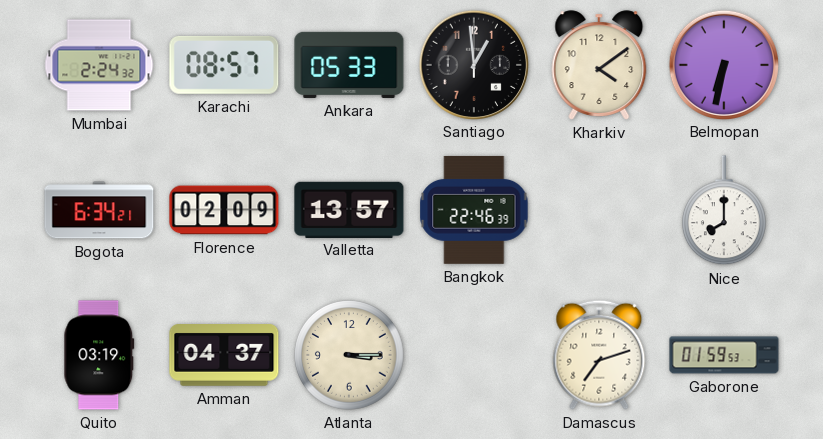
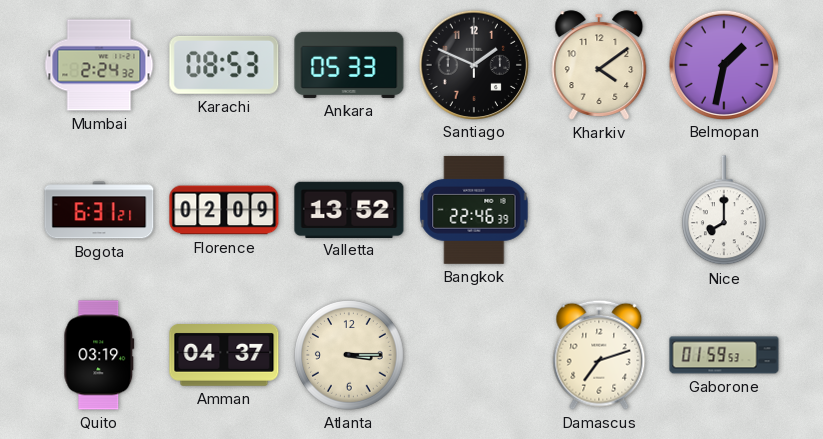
Karachi: 08:57 -> 08:53 (224, 65)
Santiago: 12:59 -> 1:49 (473, 64)
Belmopan: 6:32 -> 1:32 (723, 64)
Bogota: 6:34 -> 6:31 (99, 210)
Valletta: 13:57 -> 13:52 (349, 209)
